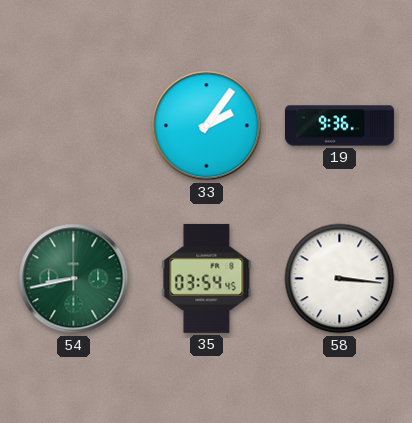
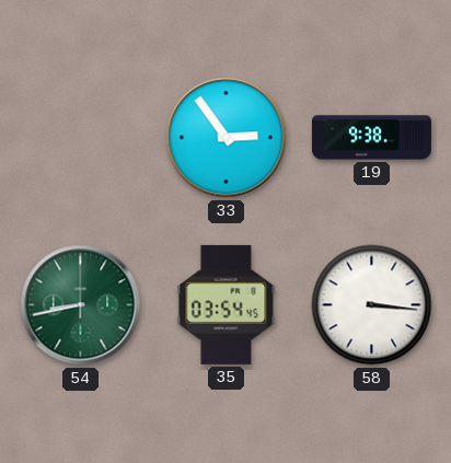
33: 2:06 -> 2:54 (227, 138)
19: 9:36 -> 9:38 (371, 138)
